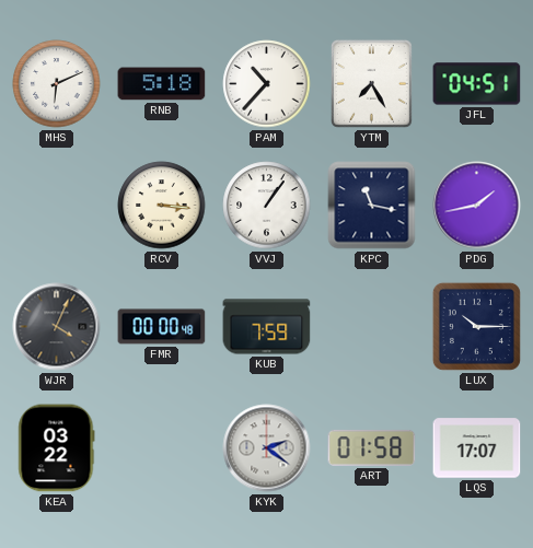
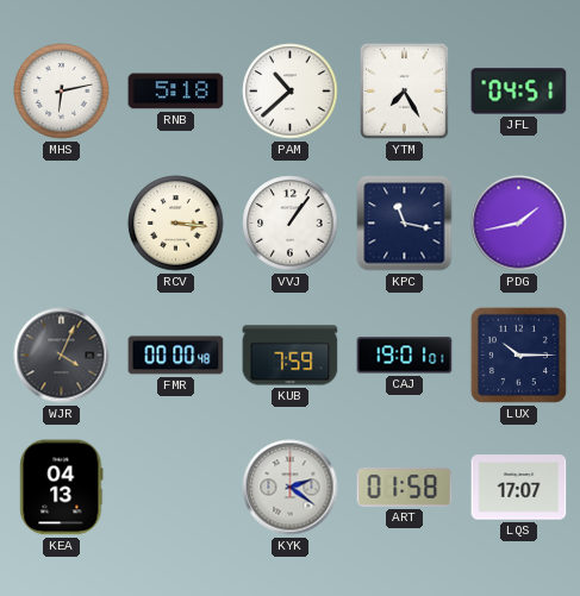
MHS: 6:11 -> 6:13 (62, 92)
PAM: 10:37 -> 10:38 (291, 92)
CAJ: none -> 19:01 (405, 356)
KEA: 03:22 -> 04:13 (62, 488)
